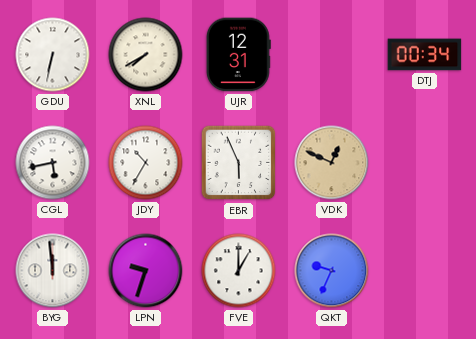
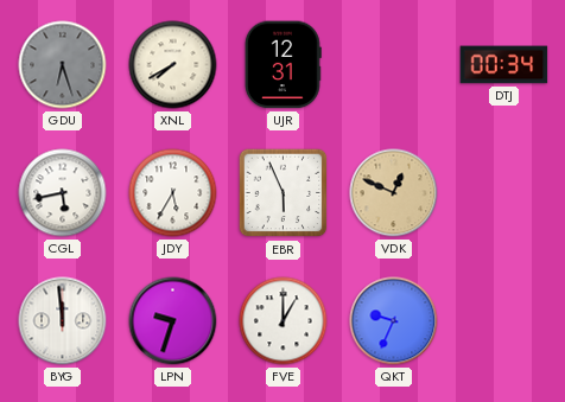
GDU: 6:32 -> 6:27 (63, 65)
GDU dial: white -> grey (63, 65)
JDY: 10:35 -> 5:35 (173, 193)
